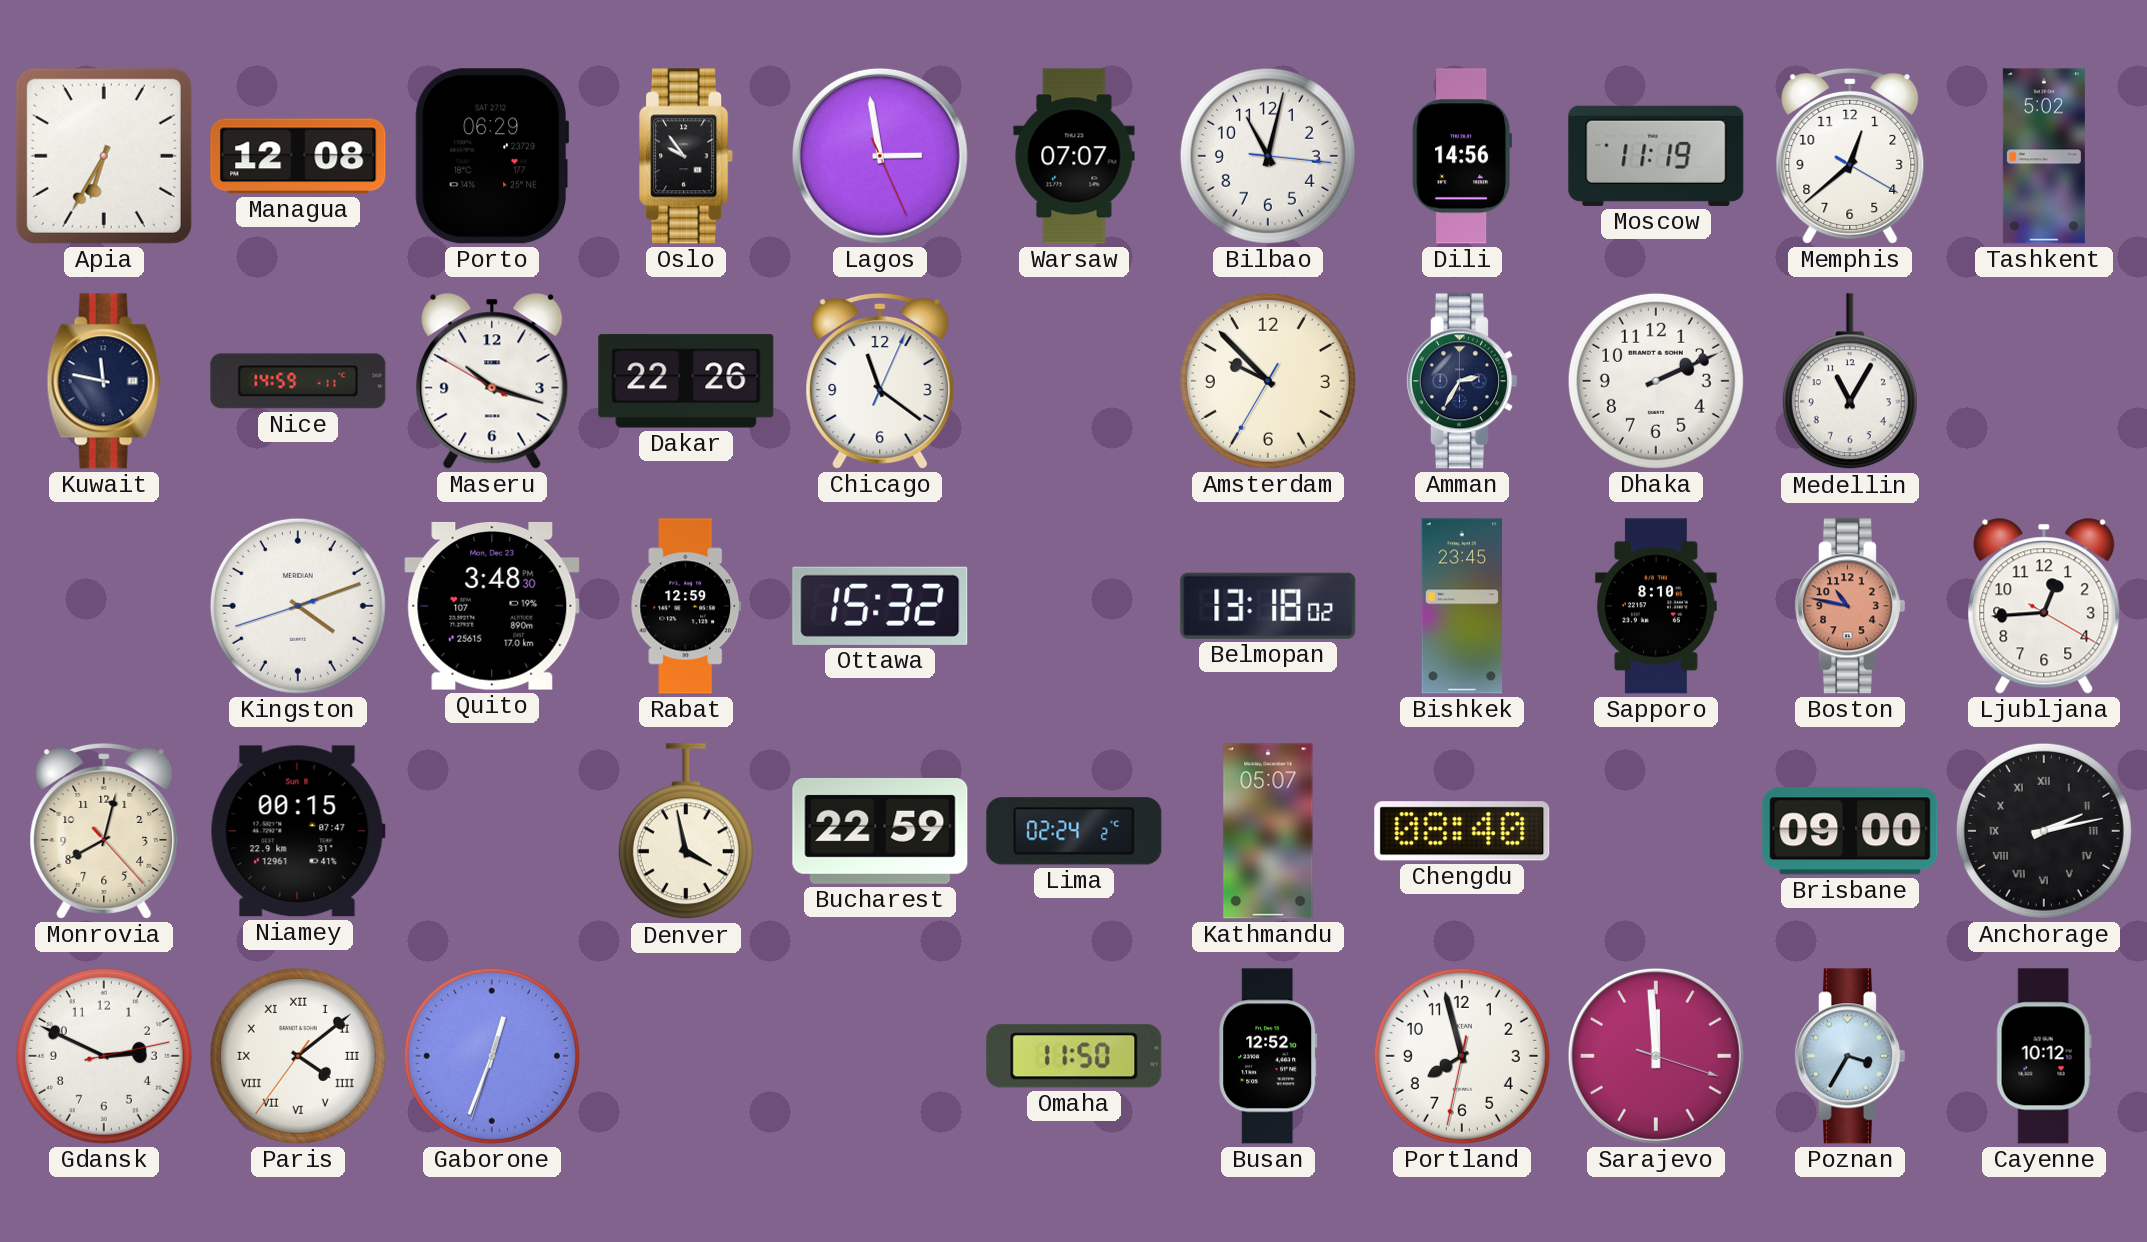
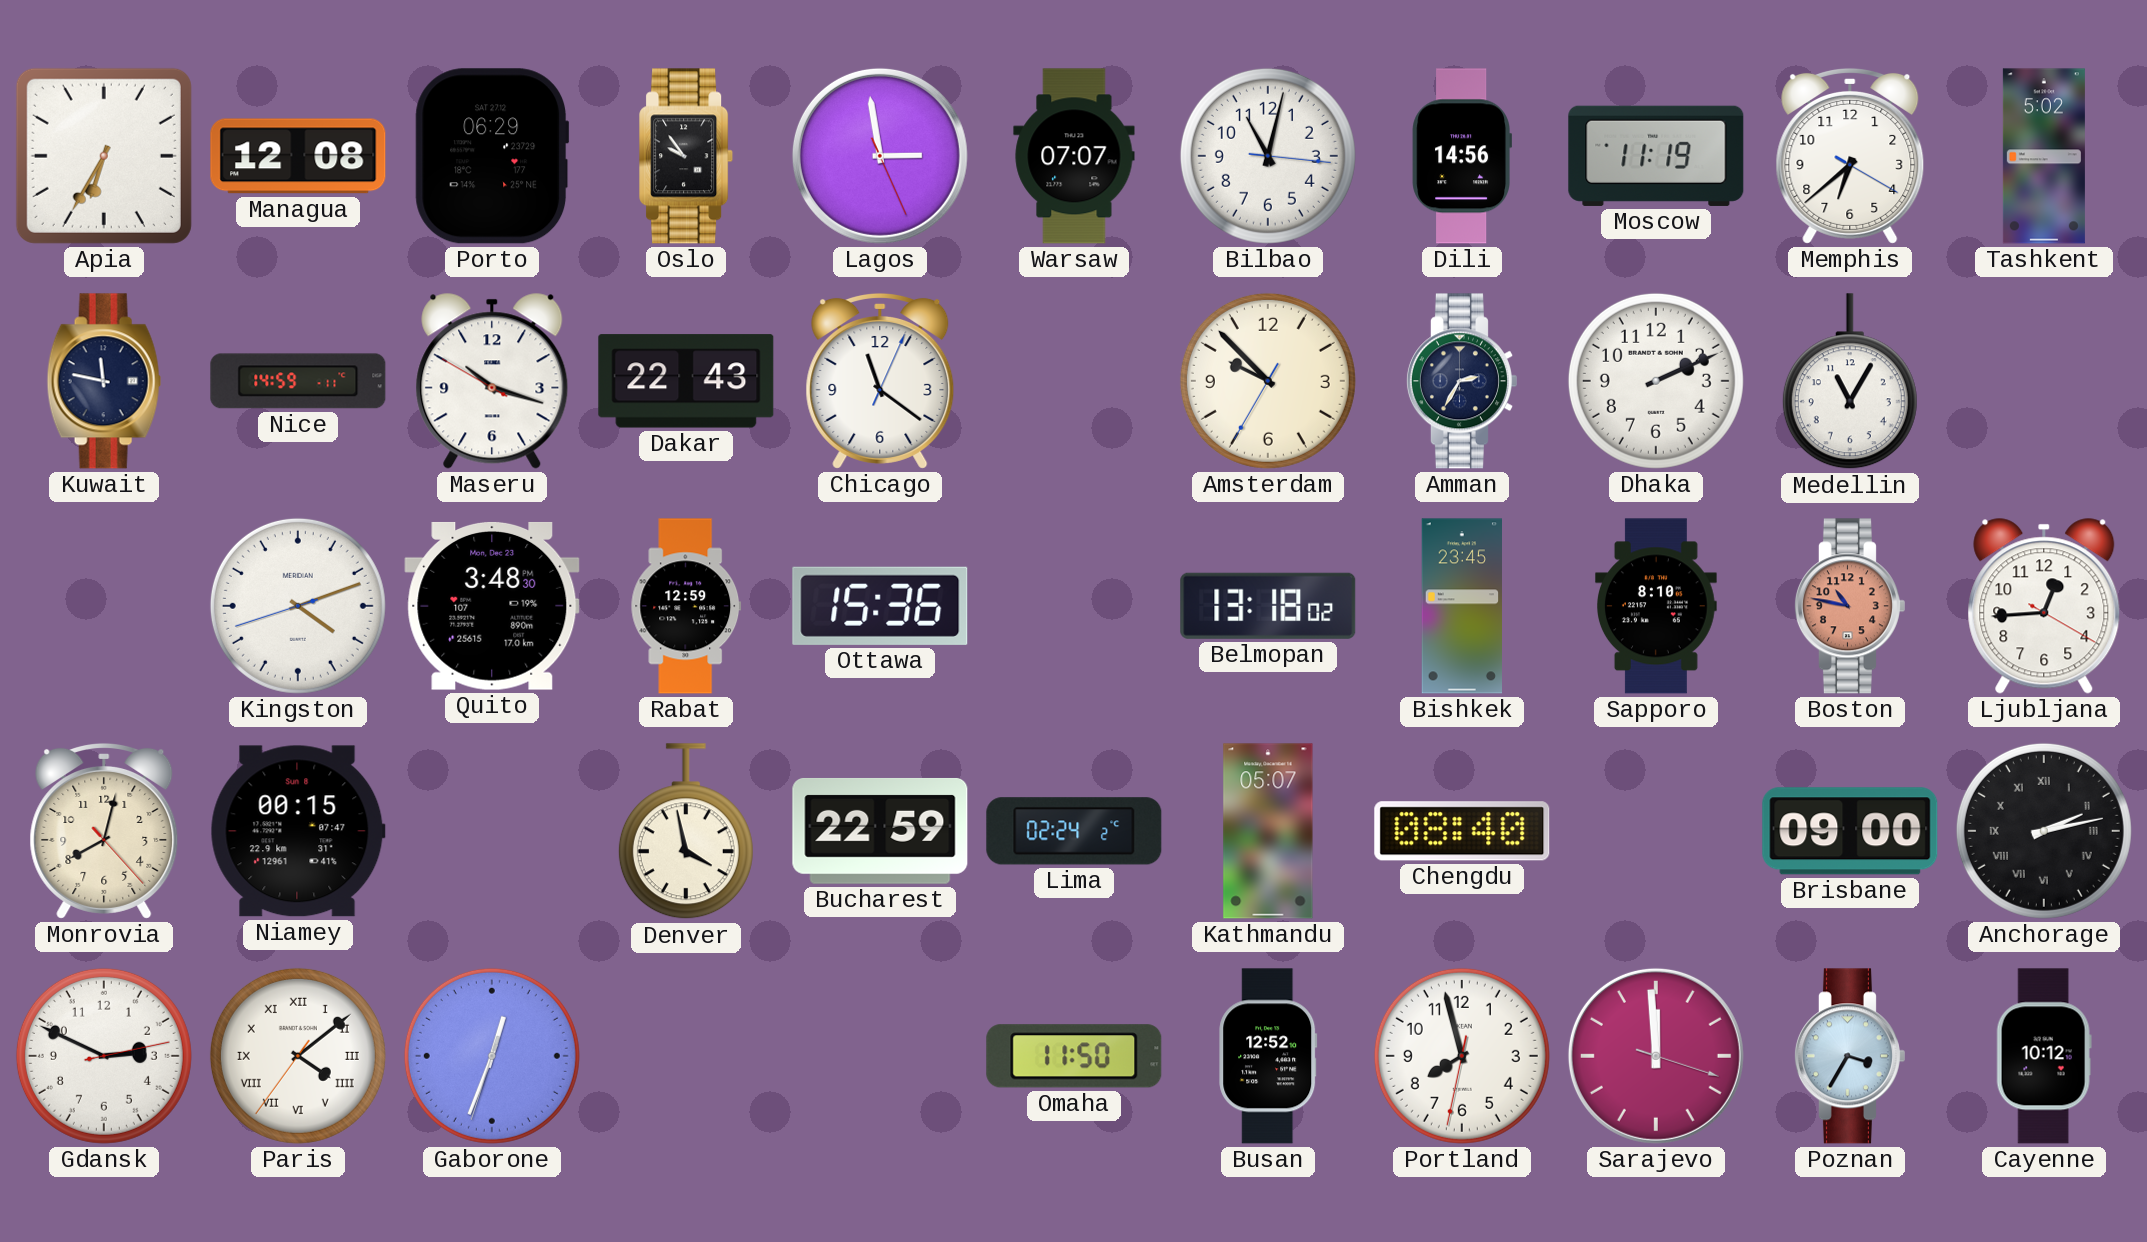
Memphis: 12:38 -> 6:38 (1850, 156)
Dakar: 22:26 -> 22:43 (686, 381)
Ottawa: 15:32 -> 15:36 (880, 606)
